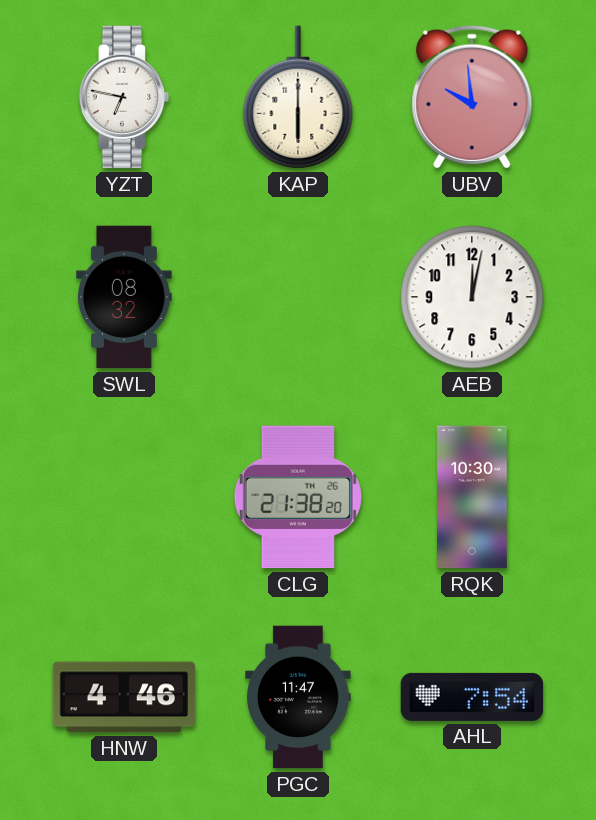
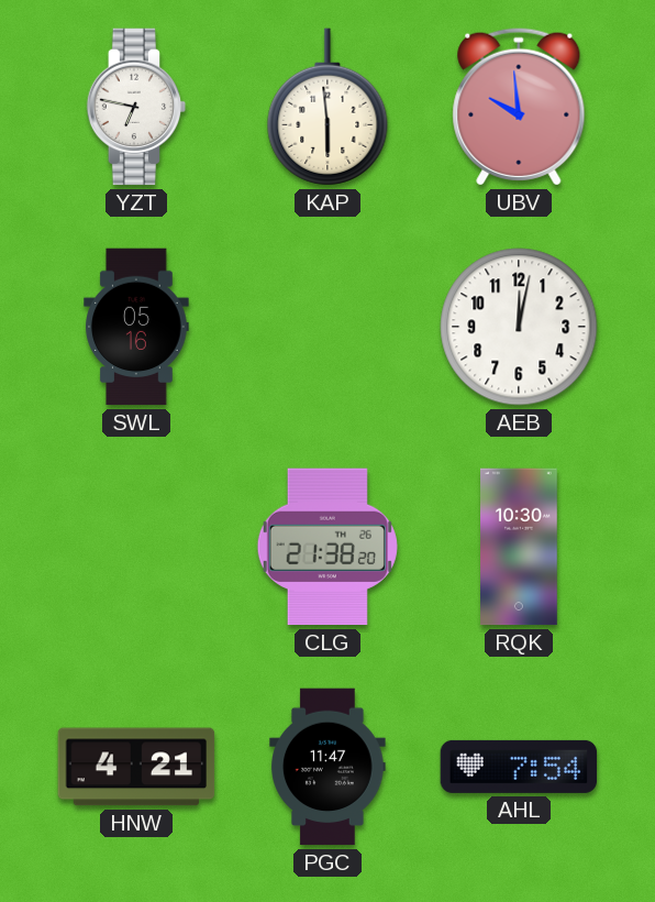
KAP: 6:00 -> 5:59 (327, 107)
SWL: 08:32 -> 05:16 (136, 327)
HNW: 4:46 -> 4:21 (136, 767)
